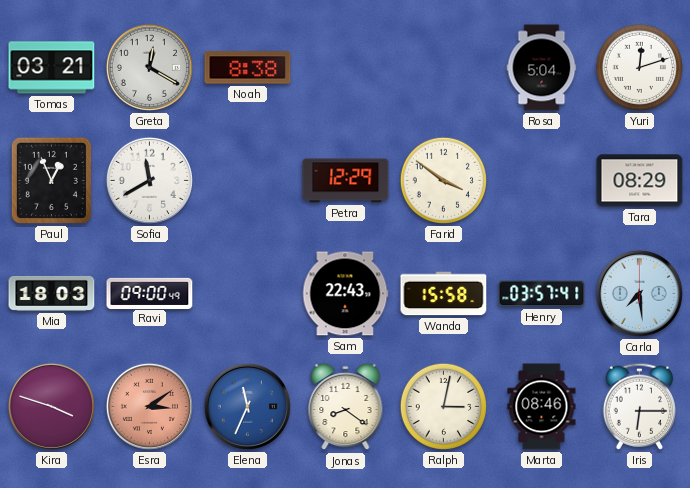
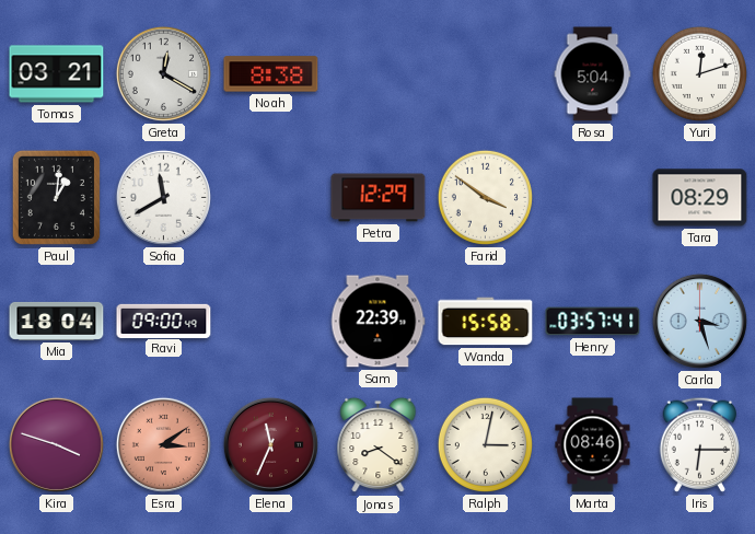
Paul: 12:56 -> 1:01 (56, 197)
Mia: 18:03 -> 18:04 (57, 321)
Sam: 22:43 -> 22:39 (377, 322)
Carla: 7:29 -> 3:27 (699, 321)
Elena dial: blue -> burgundy (270, 444)
